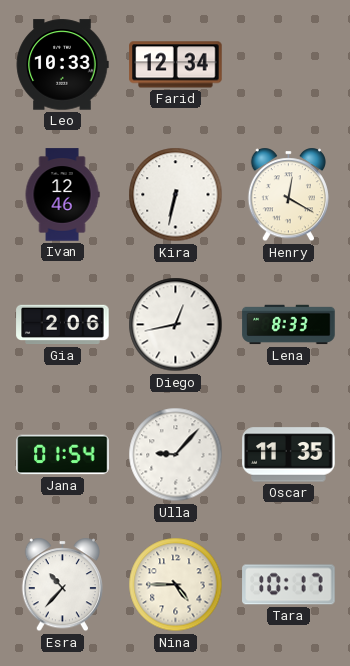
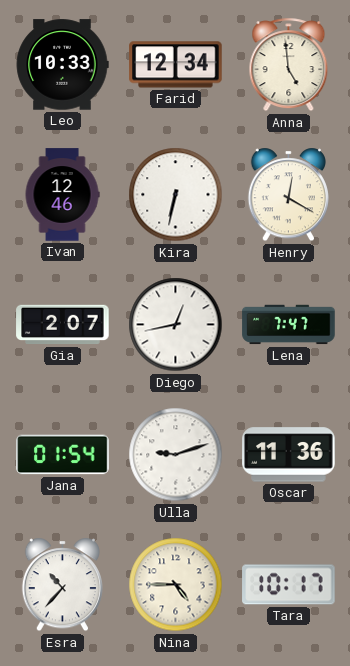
Anna: none -> 4:59 (289, 65)
Gia: 2:06 -> 2:07 (63, 325)
Lena: 8:33 -> 7:47 (289, 325)
Ulla: 9:07 -> 9:12 (176, 455)
Oscar: 11:35 -> 11:36 (289, 455)
